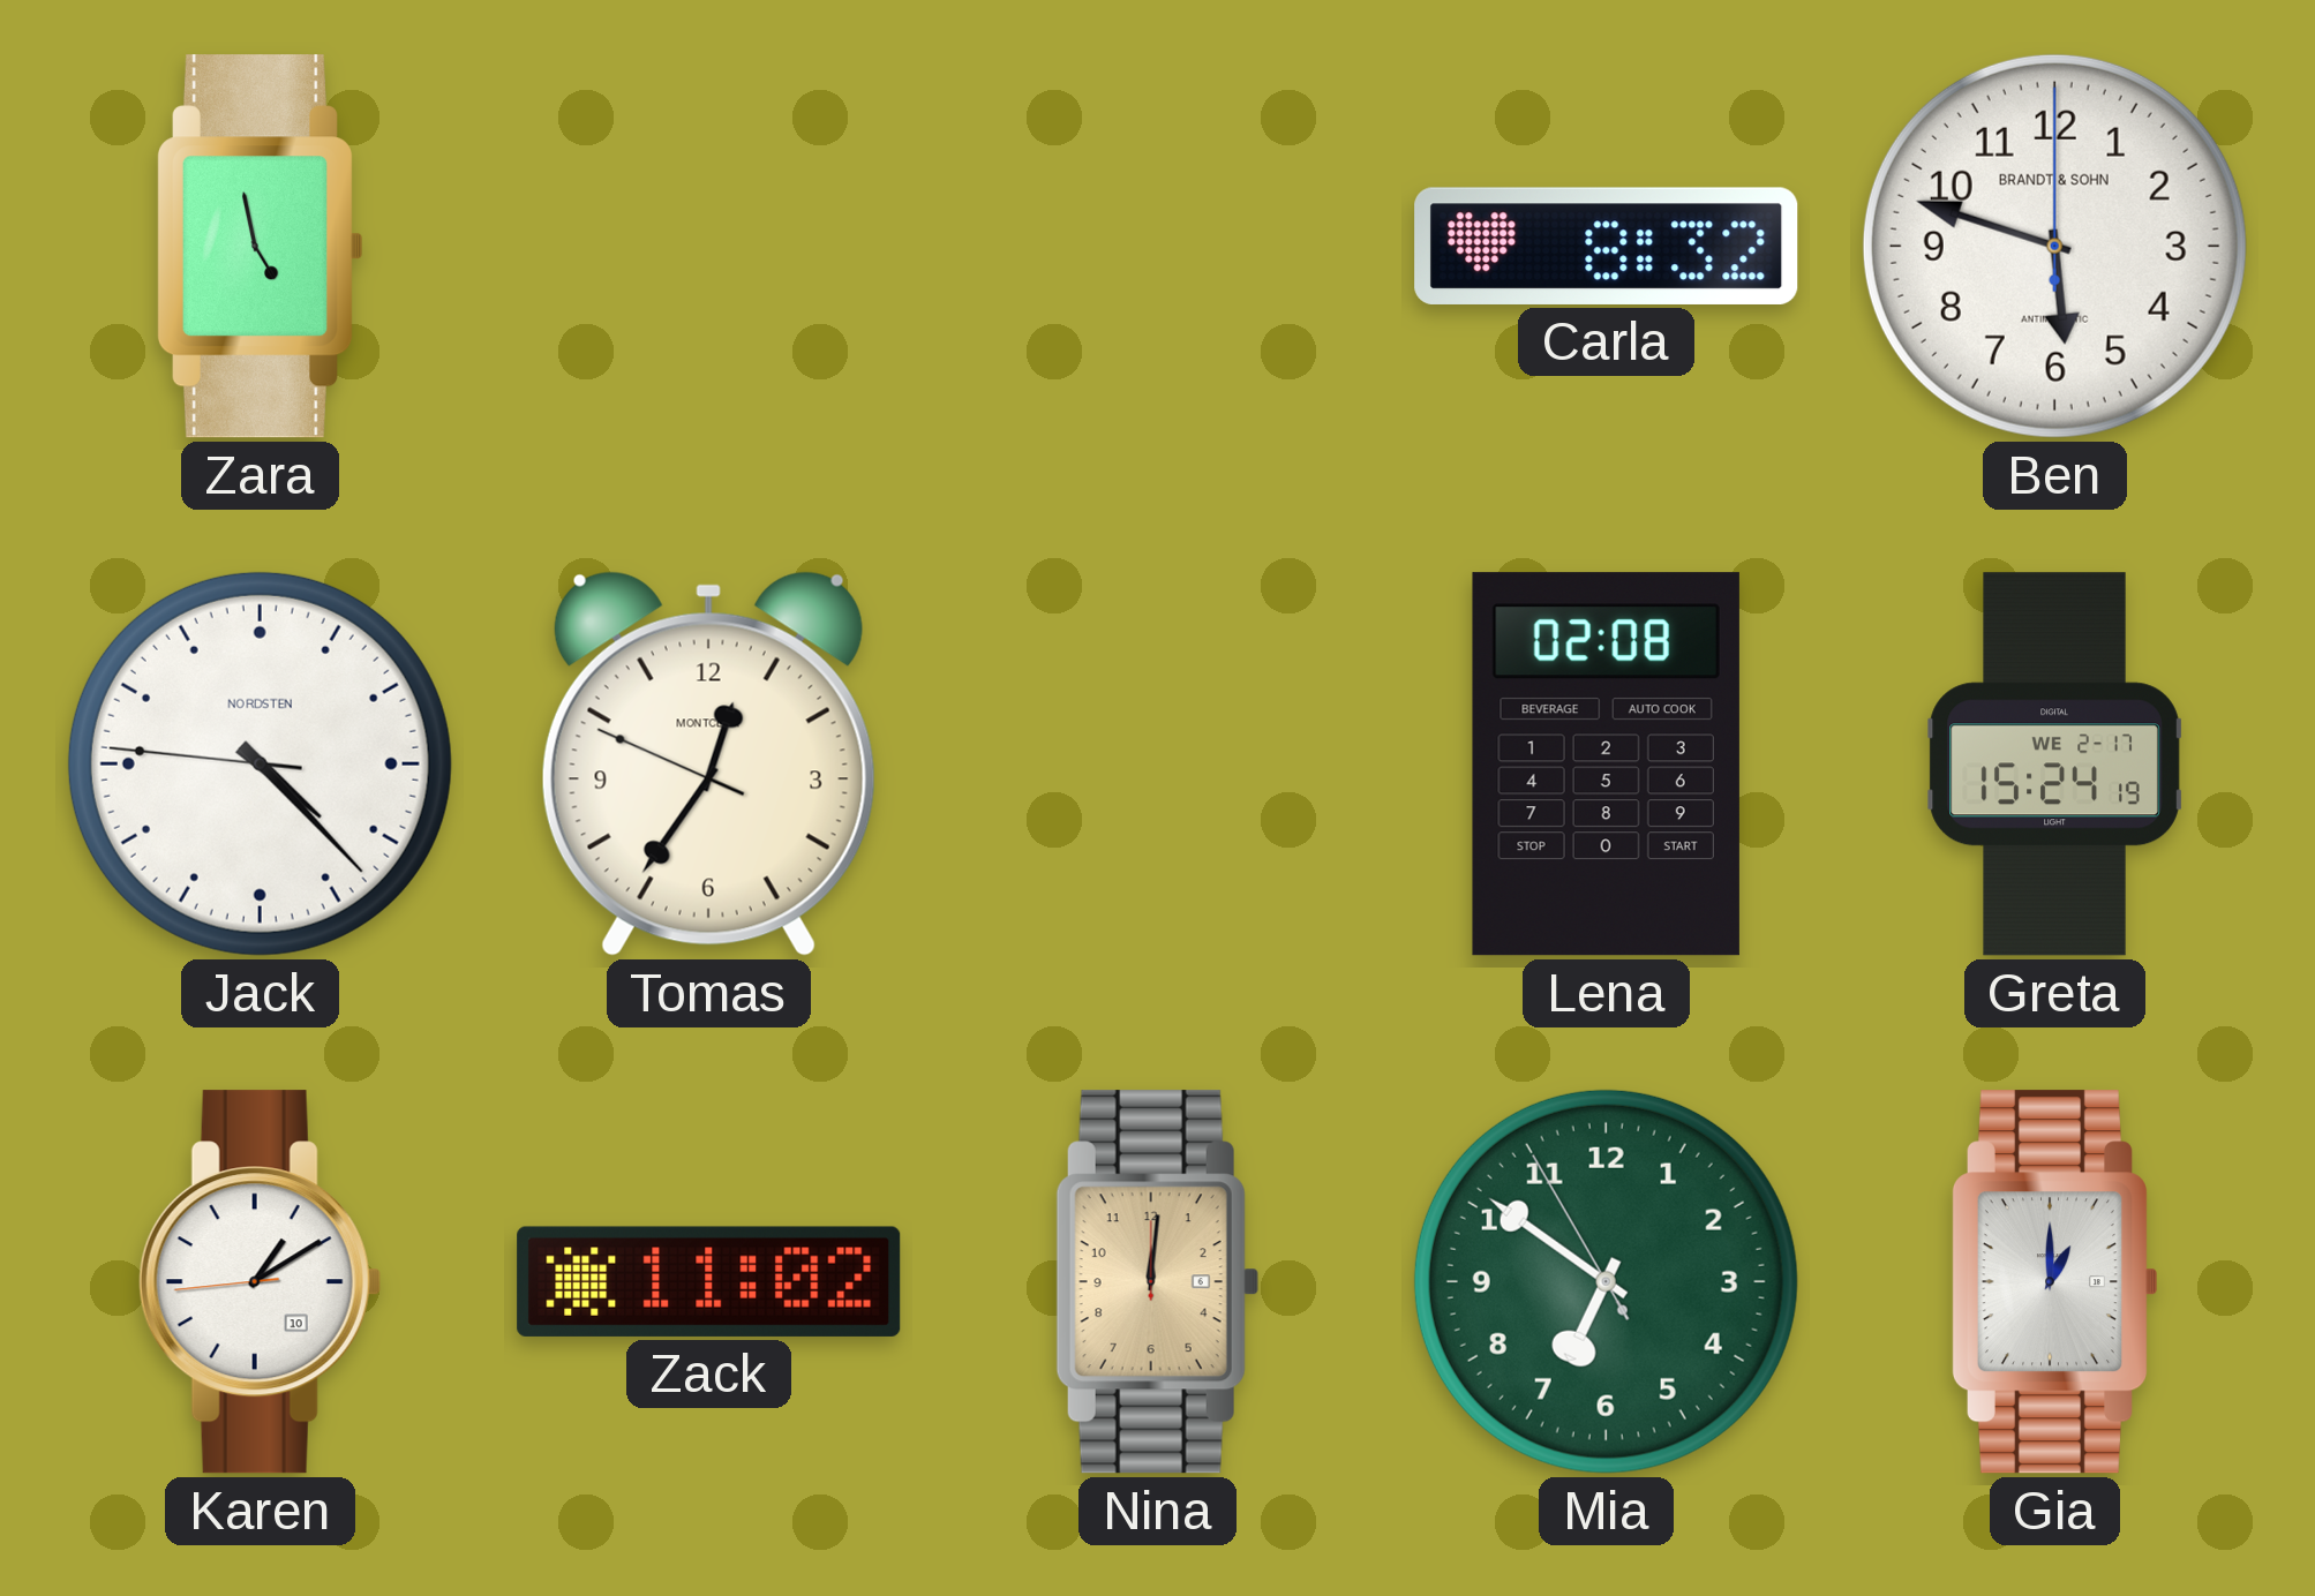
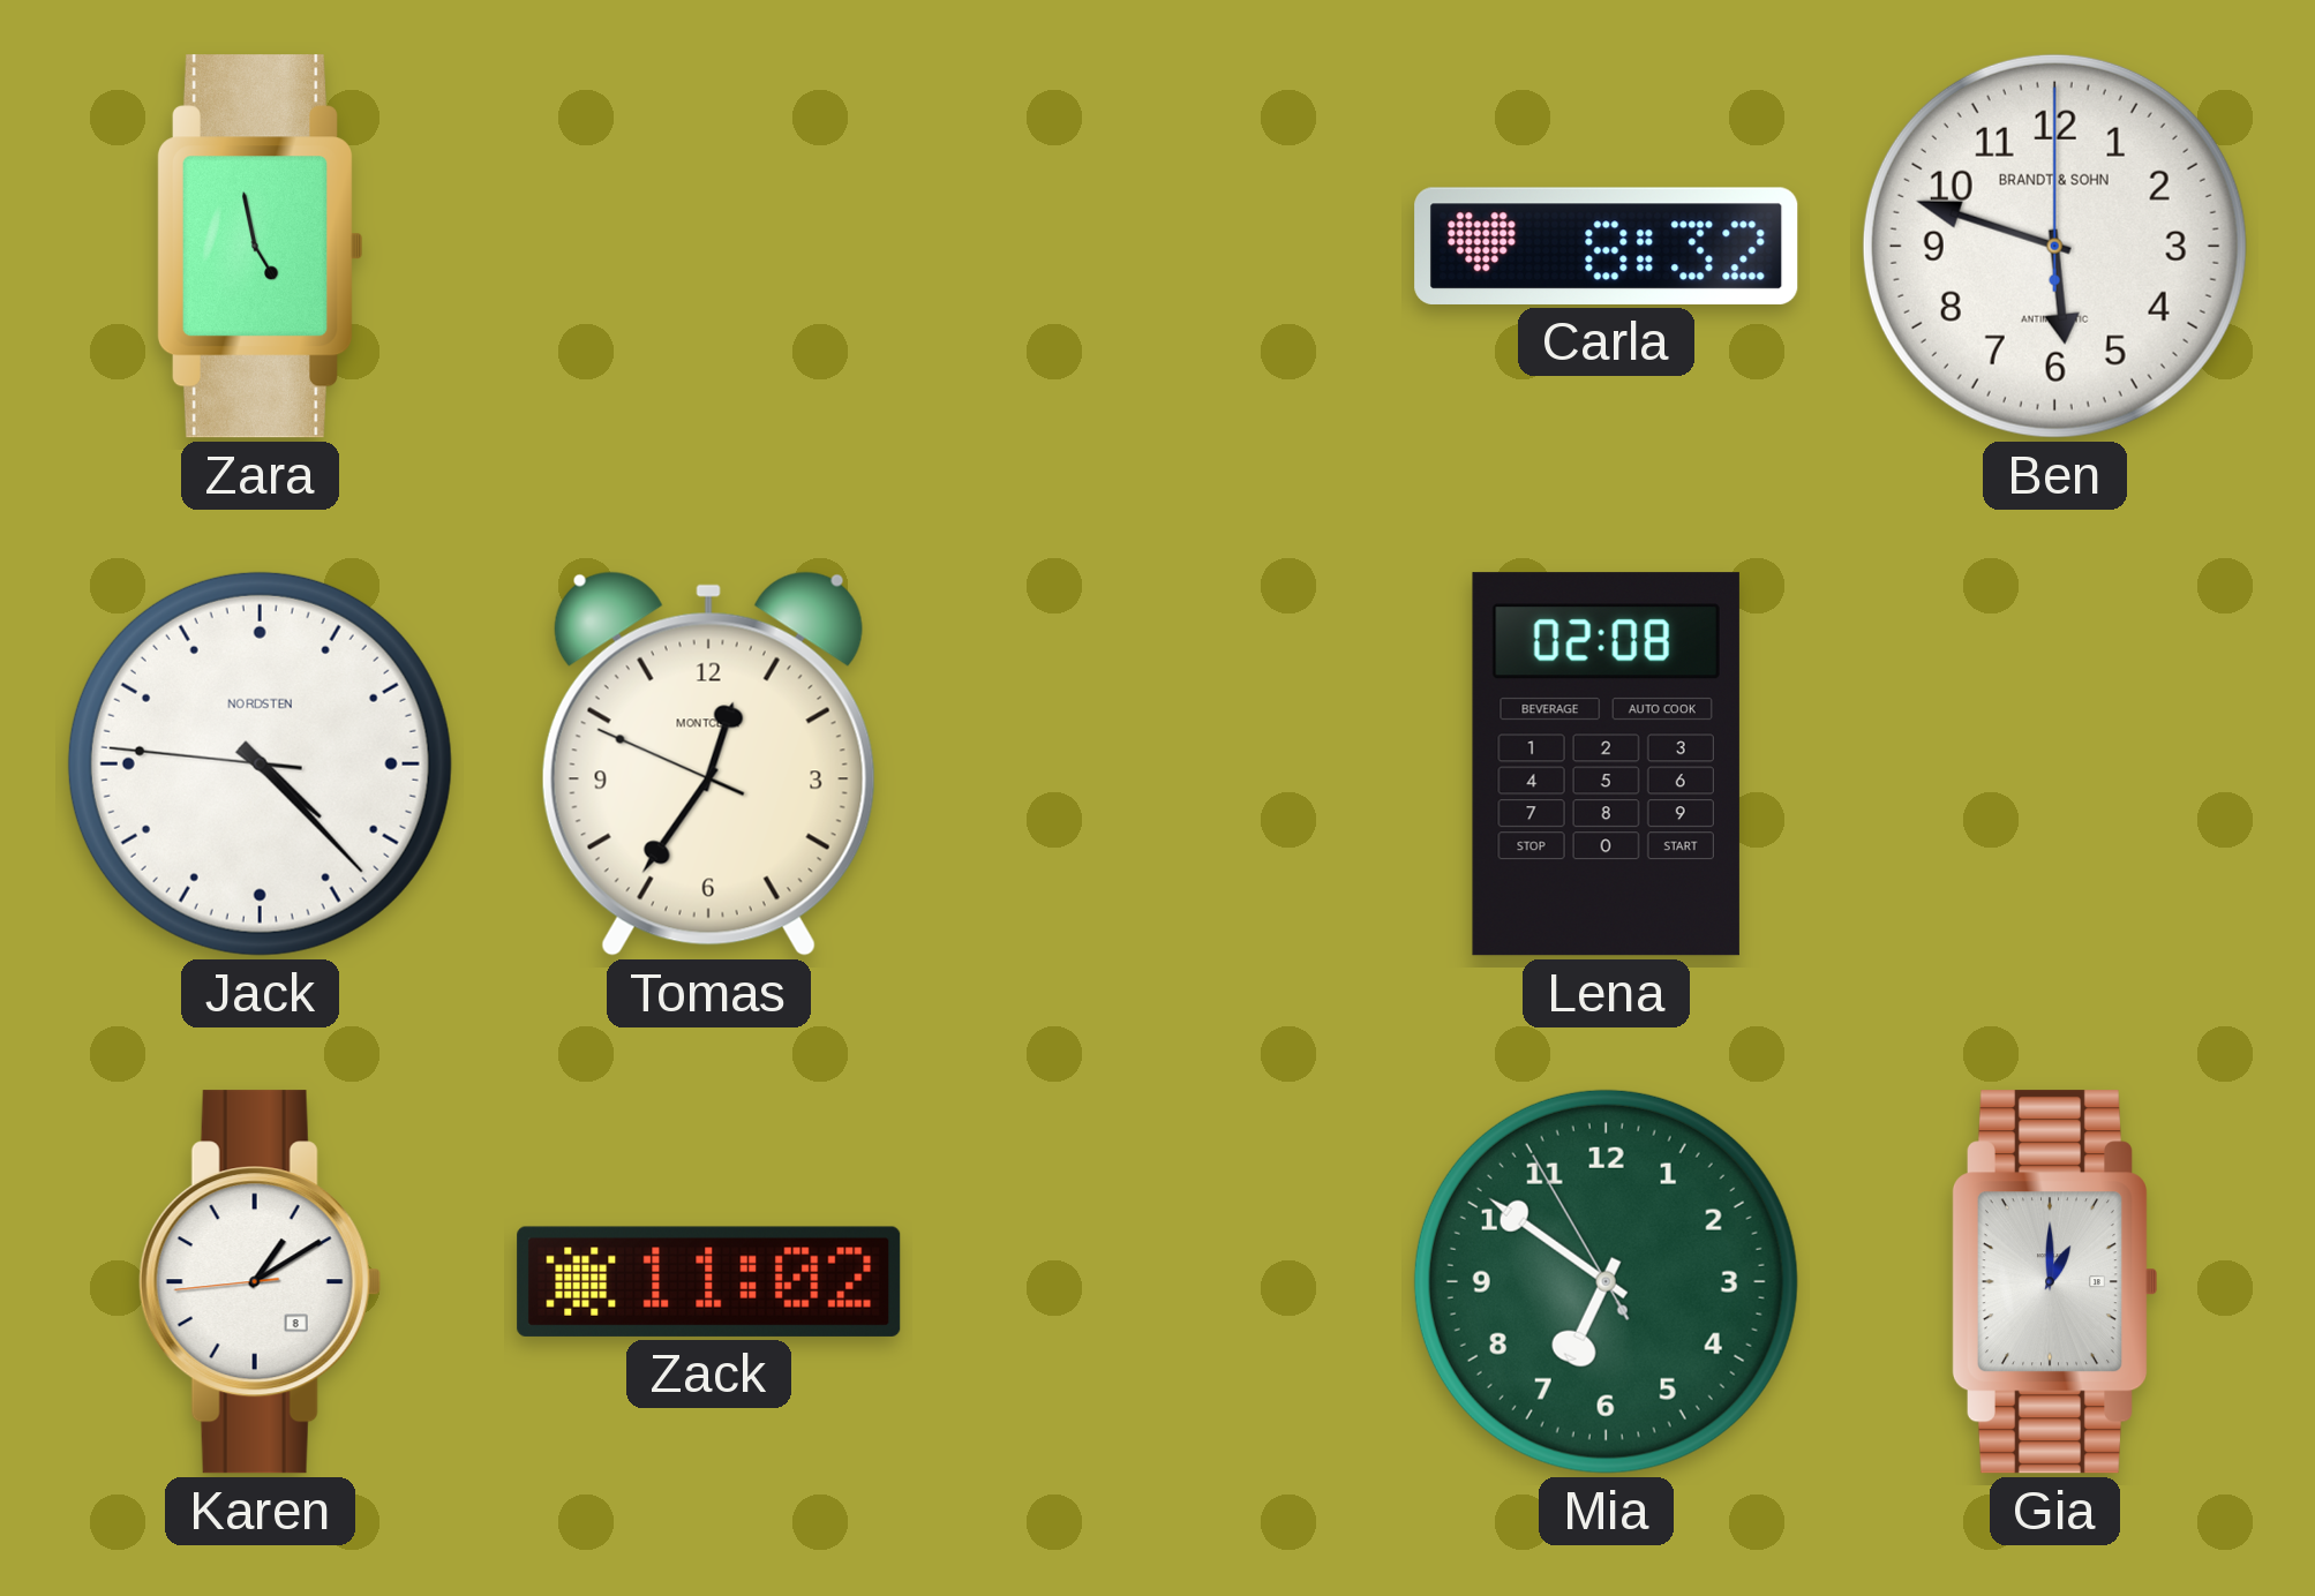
Greta: 15:24 -> none (2054, 765)
Karen date: 10 -> 8 (260, 1282)
Nina: 12:01 -> none (1157, 1282)
